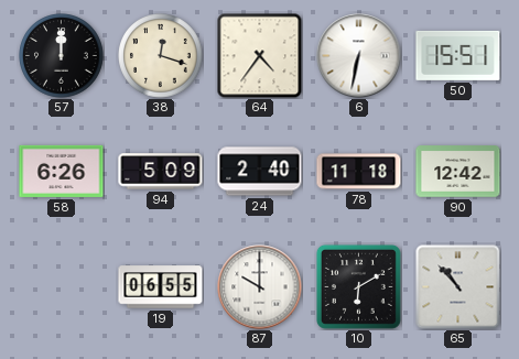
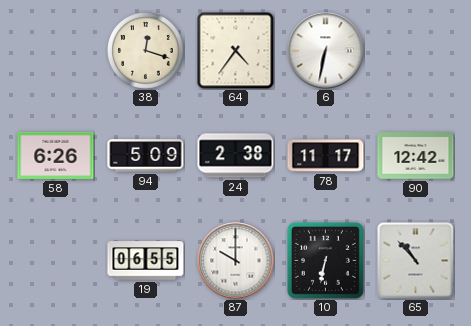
57: 12:00 -> none (62, 56)
50: 15:51 -> none (458, 55)
24: 2:40 -> 2:38 (236, 156)
78: 11:18 -> 11:17 (326, 156)
10: 6:10 -> 6:32 (325, 260)
